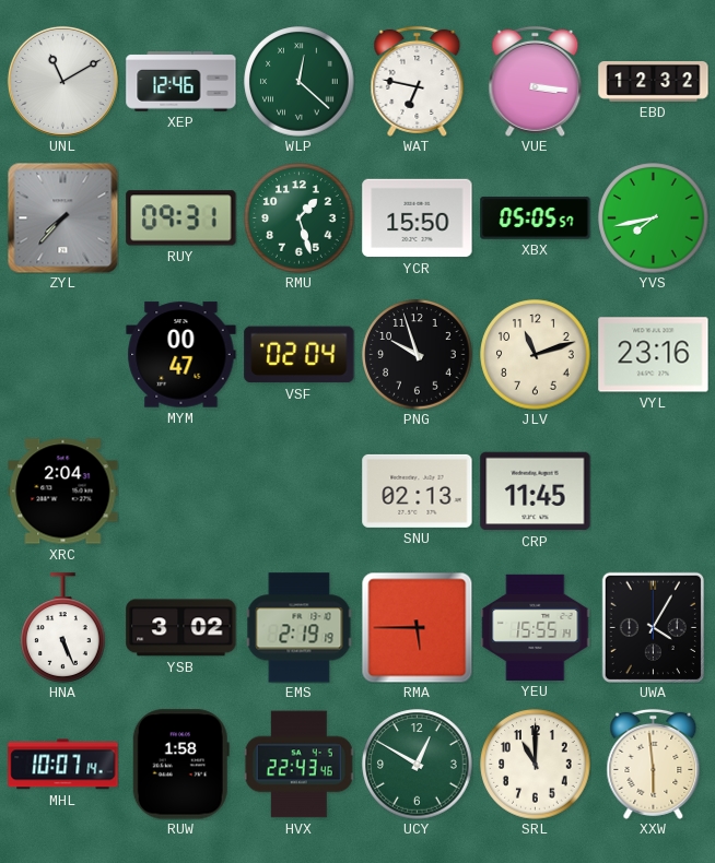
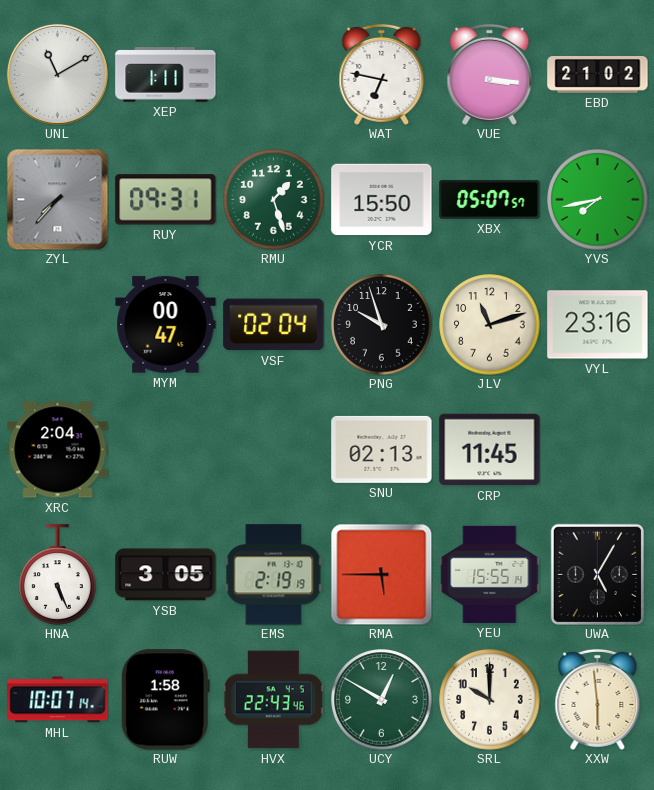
XEP: 12:46 -> 1:11 (166, 75)
WLP: 12:22 -> none (300, 82)
EBD: 12:32 -> 21:02 (598, 75)
XBX: 05:05 -> 05:07 (490, 200)
YSB: 3:02 -> 3:05 (166, 575)
UWA: 4:05 -> 5:05 (597, 574)
SRL: 11:00 -> 10:00 (490, 700)
